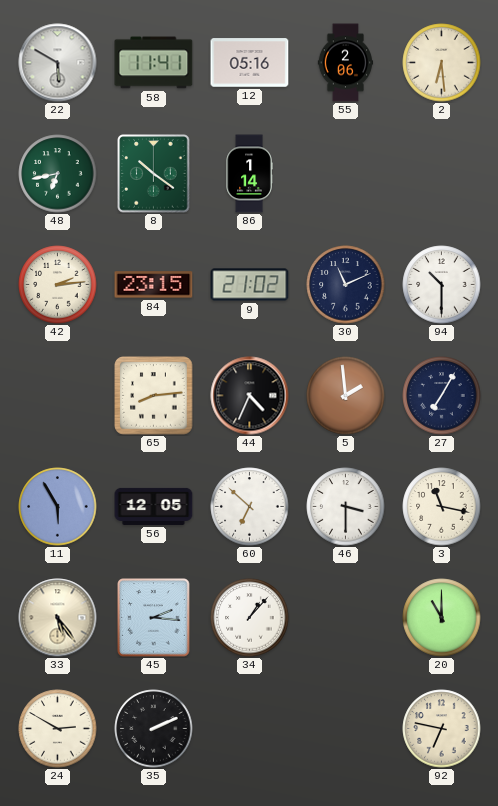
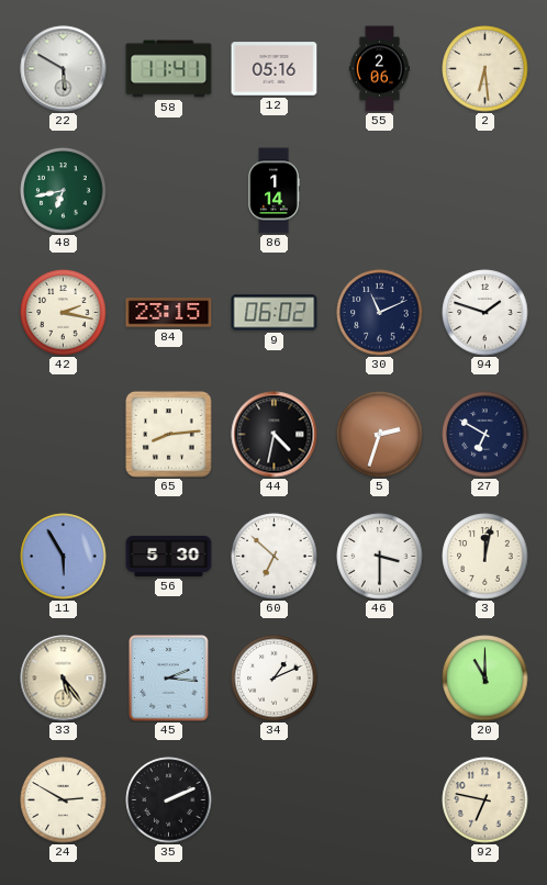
8: 10:21 -> none (154, 174)
42: 2:14 -> 2:17 (64, 313)
9: 21:02 -> 06:02 (275, 313)
94: 10:30 -> 1:48 (485, 313)
44: 4:34 -> 4:32 (275, 435)
5: 1:59 -> 2:33 (380, 435)
27: 7:05 -> 6:50 (485, 435)
56: 12:05 -> 5:30 (169, 556)
3: 11:17 -> 12:02 (485, 557)
34: 1:07 -> 1:11 (275, 679)
